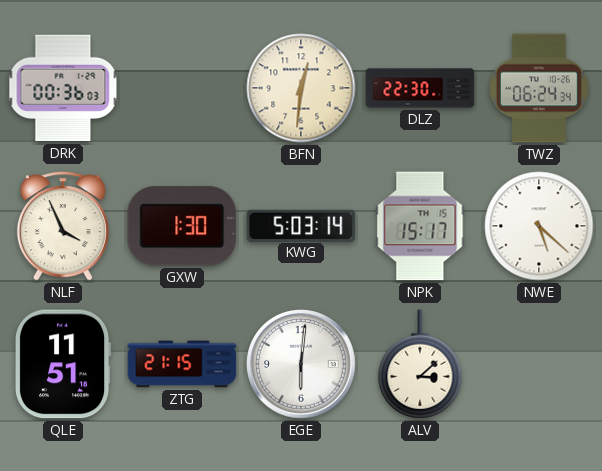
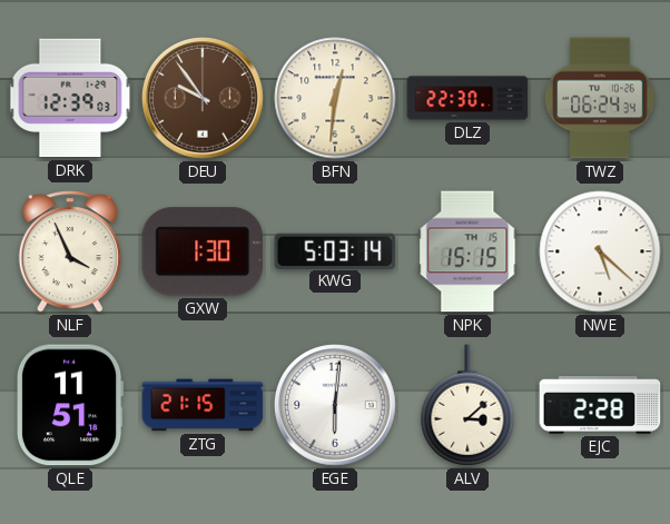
DRK: 00:36 -> 12:39 (70, 98)
DEU: none -> 9:54 (204, 99)
NPK: 15:17 -> 15:15 (467, 251)
EJC: none -> 2:28 (600, 406)
